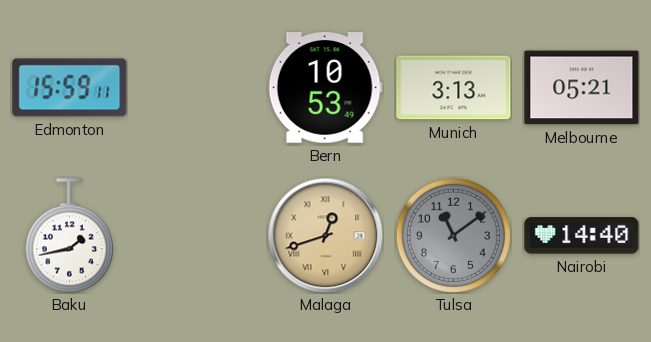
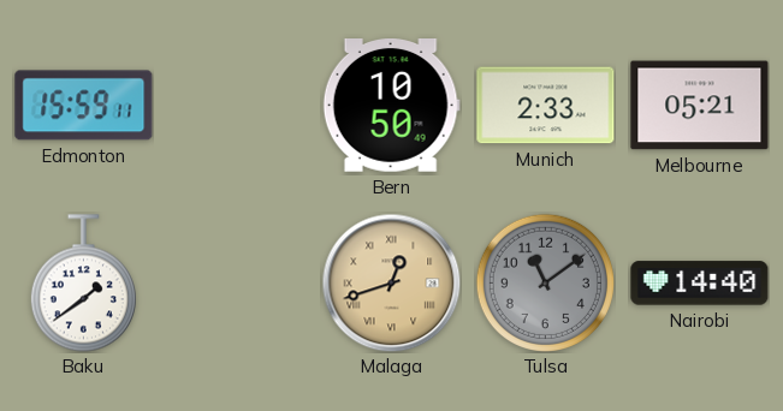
Bern: 10:53 -> 10:50 (391, 106)
Munich: 3:13 -> 2:33 (546, 106)
Baku: 1:43 -> 1:39 (83, 284)
